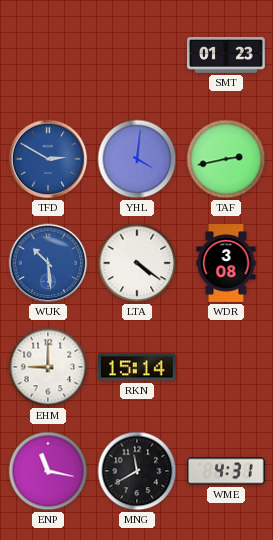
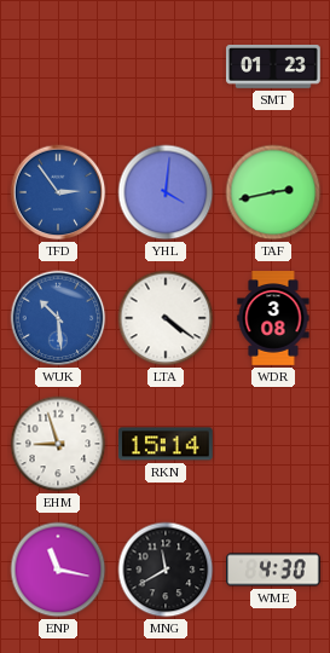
TFD: 2:50 -> 2:54 (58, 192)
EHM: 9:00 -> 8:57 (58, 444)
WME: 4:31 -> 4:30 (274, 570)
